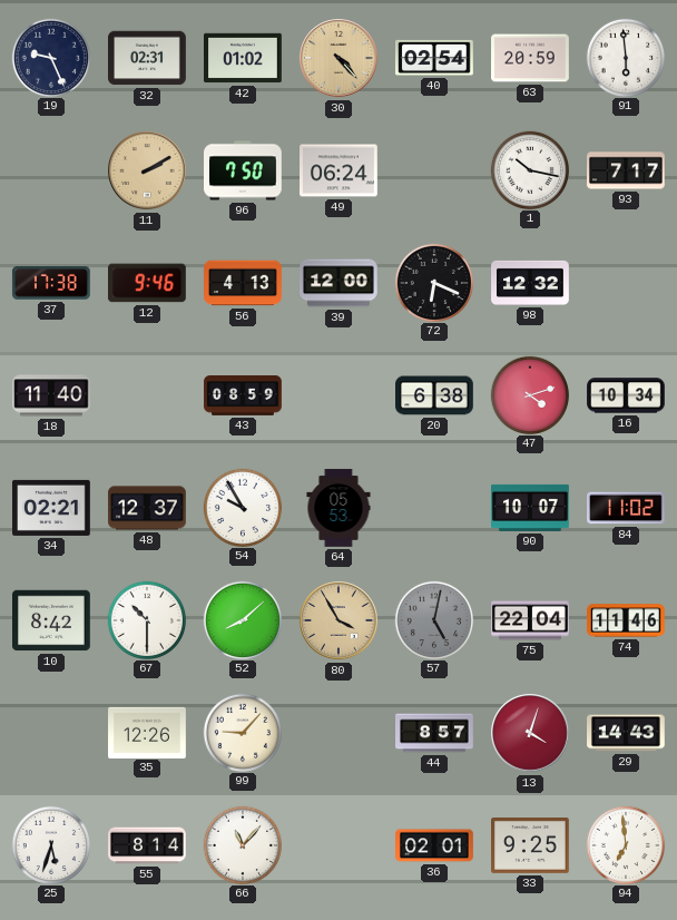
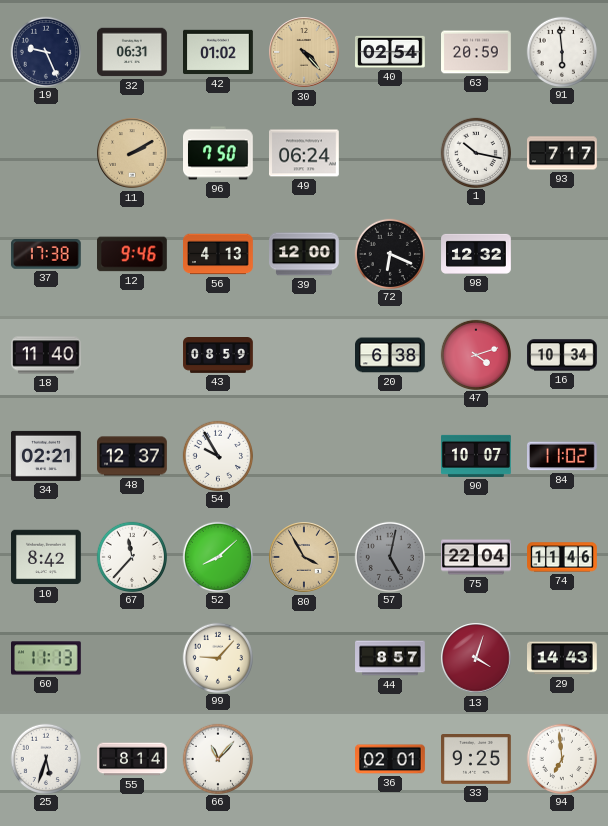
32: 02:31 -> 06:31 (132, 52)
64: 05:53 -> none (338, 508)
67: 10:30 -> 11:37 (131, 556)
60: none -> 11:13 (47, 658)
35: 12:26 -> none (147, 732)
